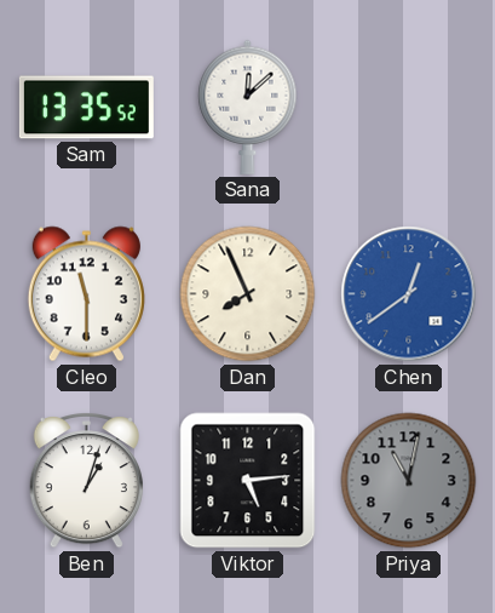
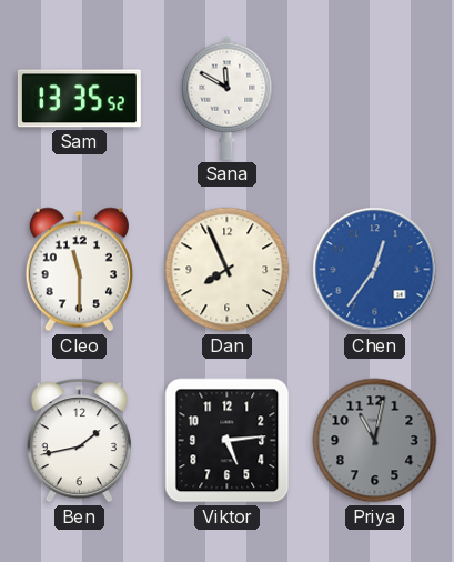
Sana: 12:08 -> 11:50 (228, 98)
Chen: 12:39 -> 12:36 (375, 270)
Ben: 1:03 -> 1:43 (79, 441)
